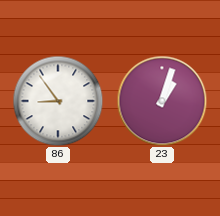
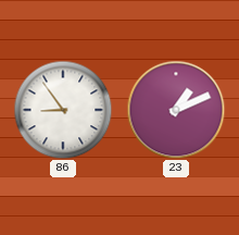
23: 1:03 -> 1:11 (176, 110)
